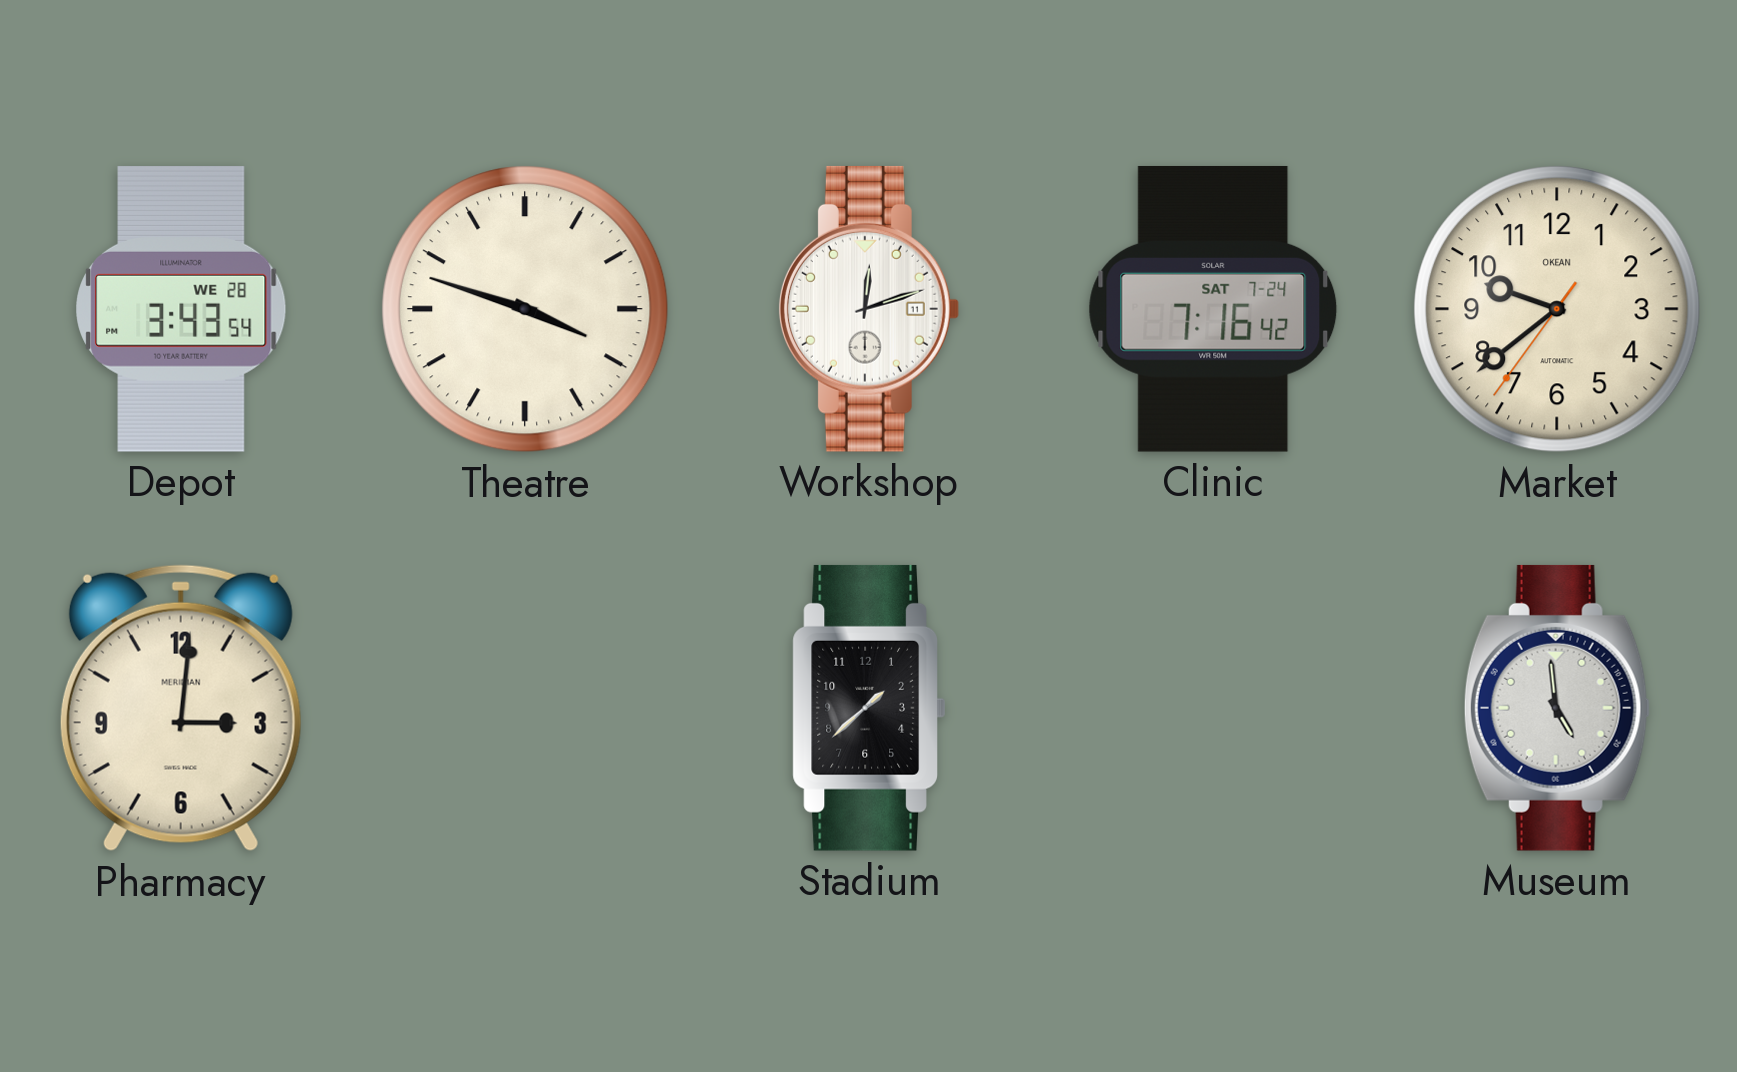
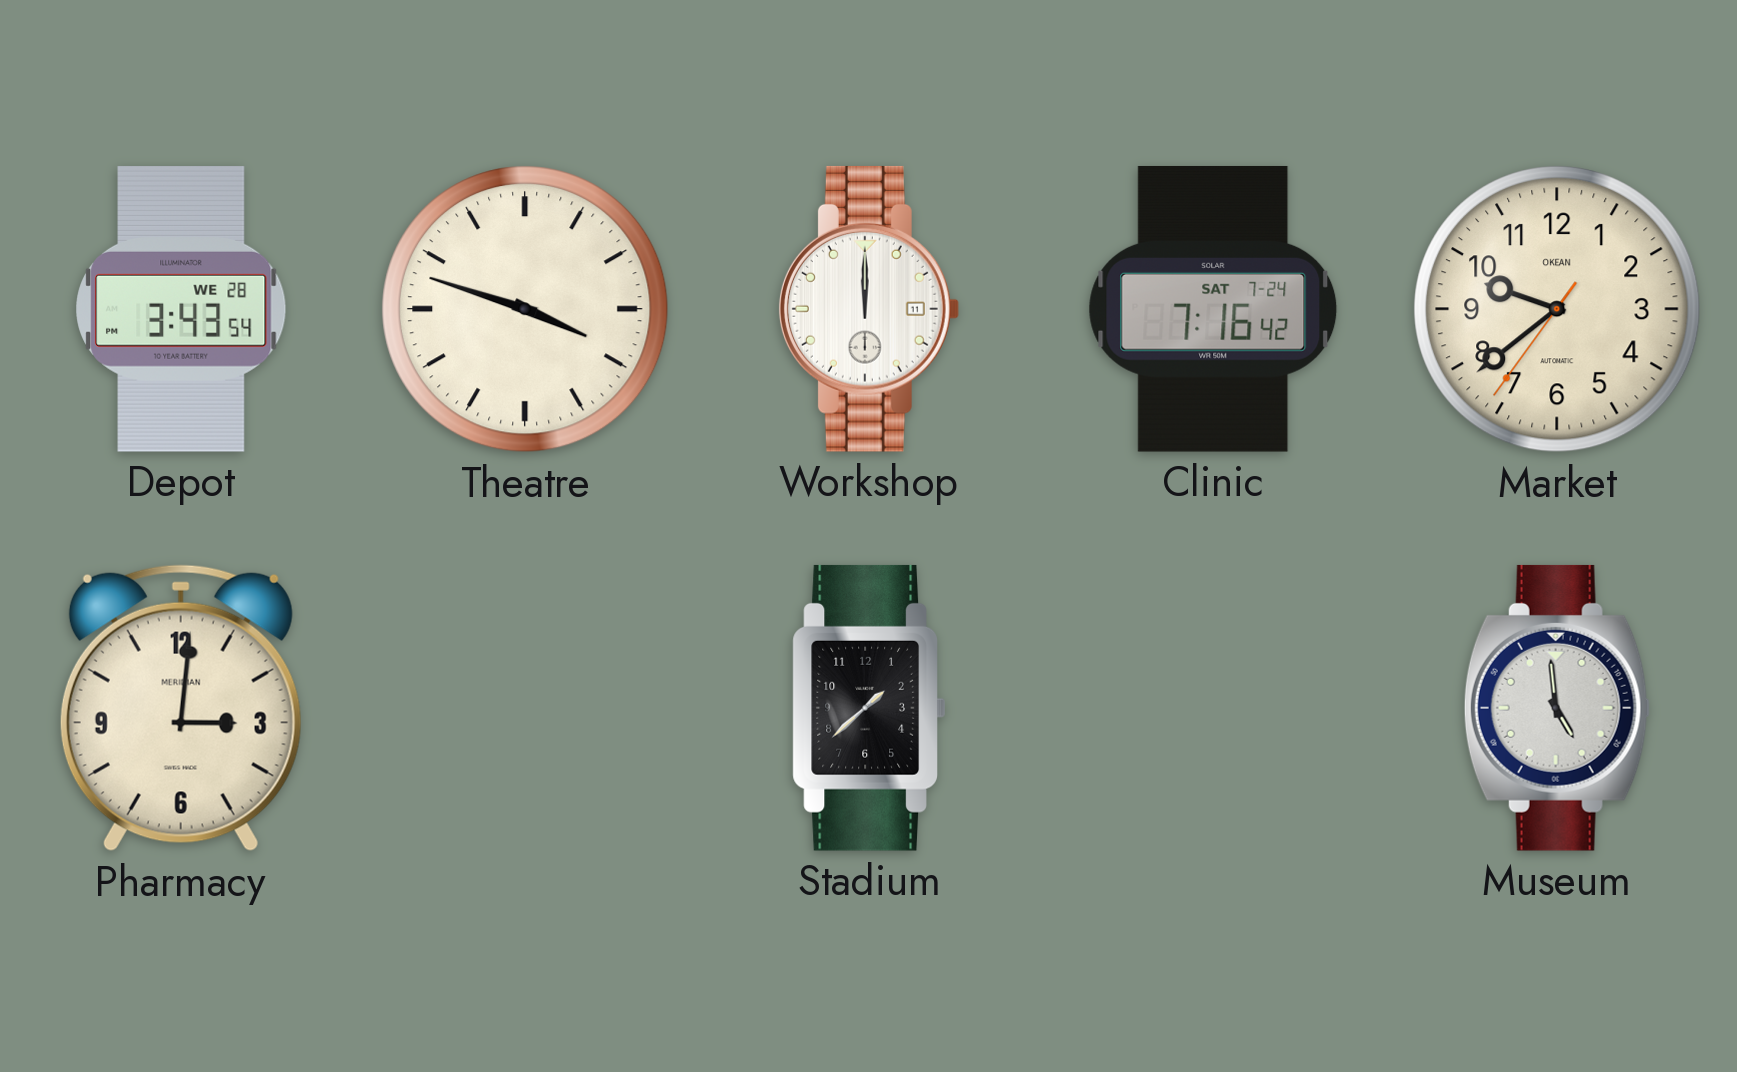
Workshop: 12:12 -> 12:00 (868, 309)
